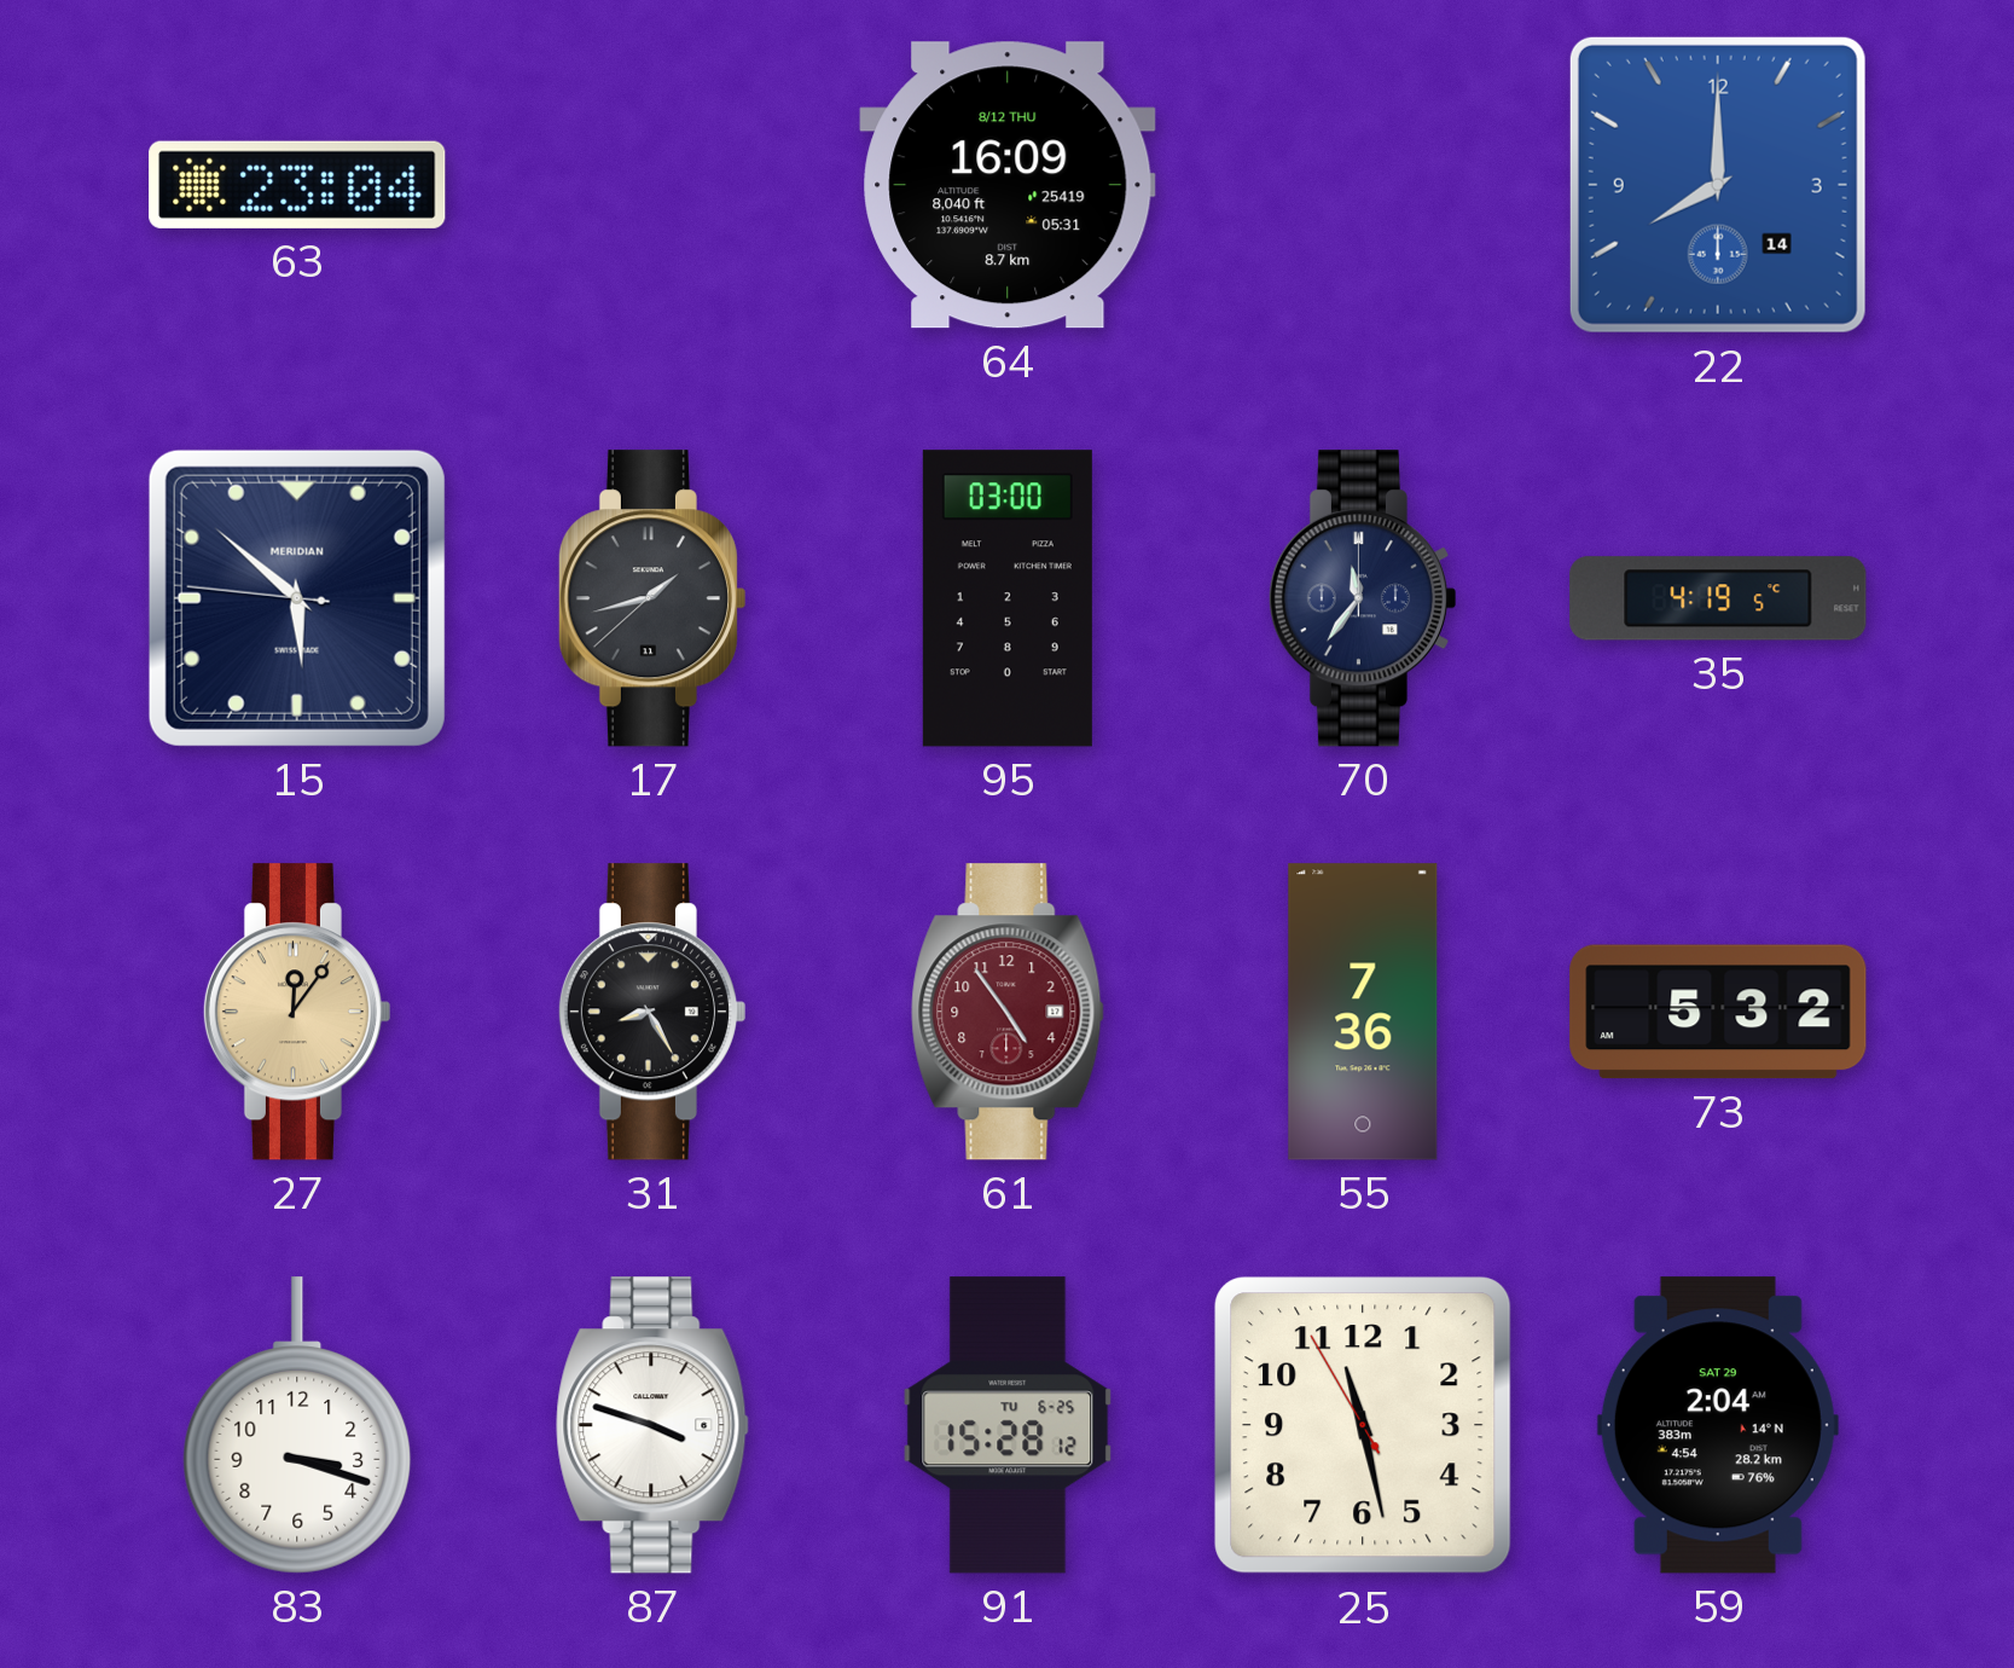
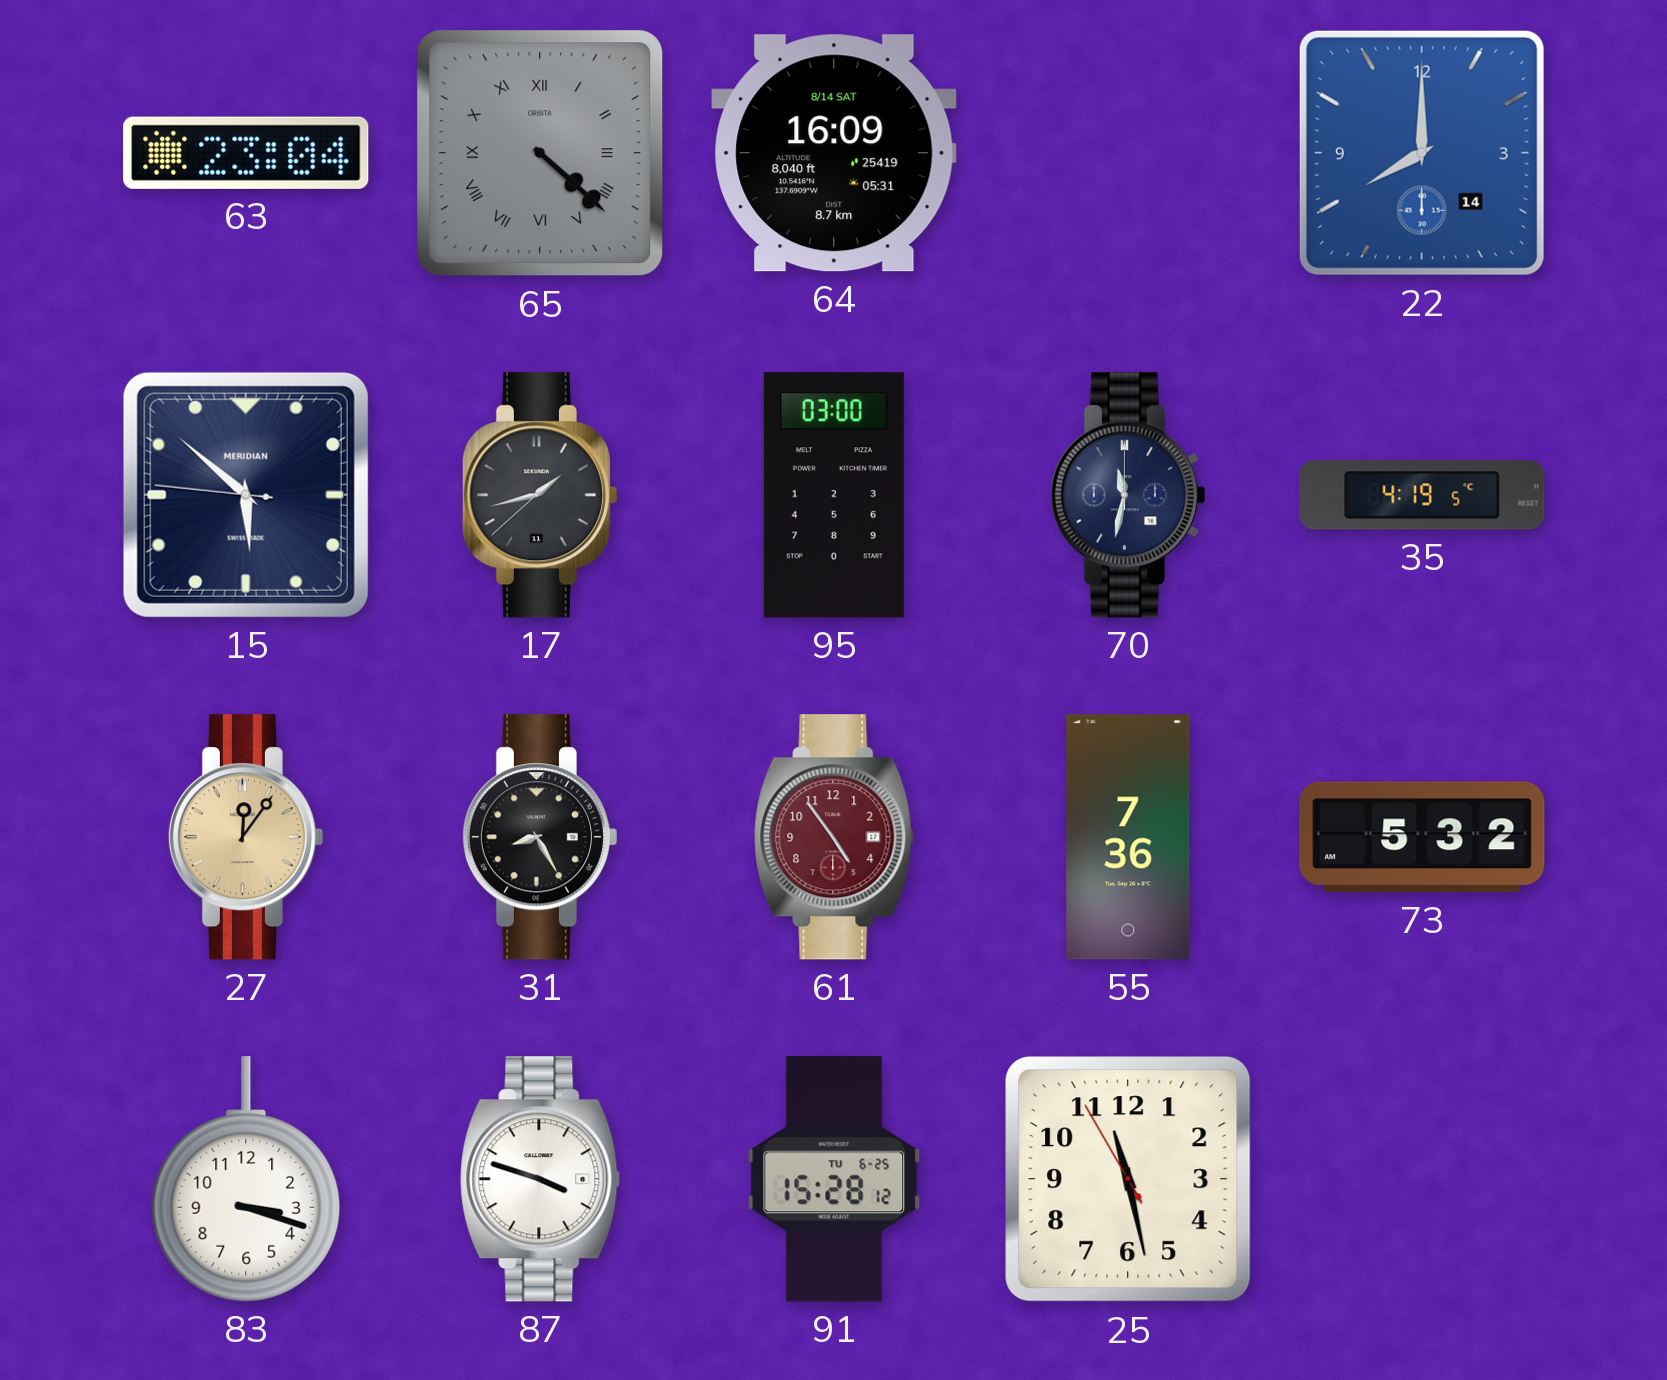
65: none -> 4:22 (540, 153)
64 date: 8/12 THU -> 8/14 SAT (834, 153)
70: 11:36 -> 11:32 (1127, 495)
59: 2:04 -> none (1718, 1425)
